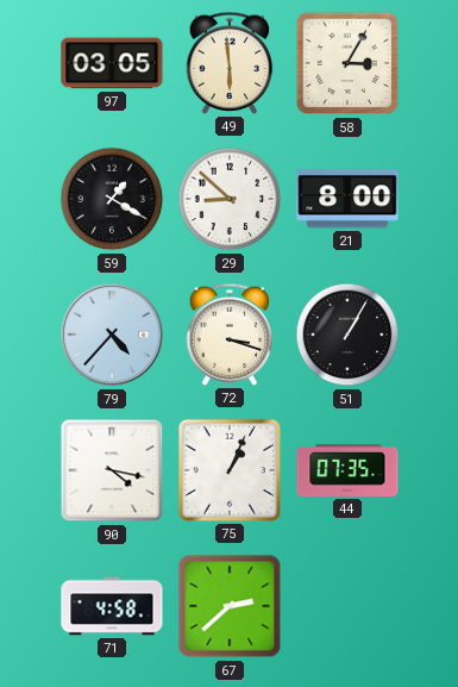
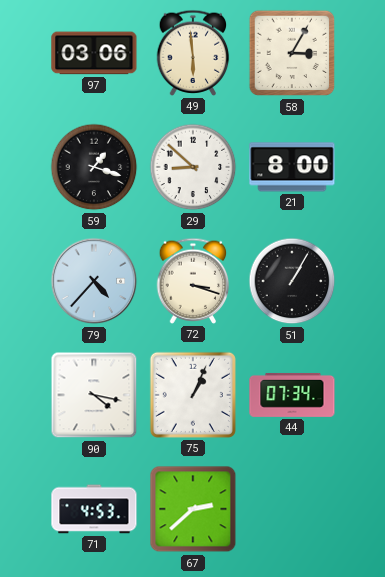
97: 03:05 -> 03:06 (94, 53)
59: 1:20 -> 1:18 (94, 167)
44: 07:35 -> 07:34 (292, 395)
71: 4:58 -> 4:53 (94, 509)
